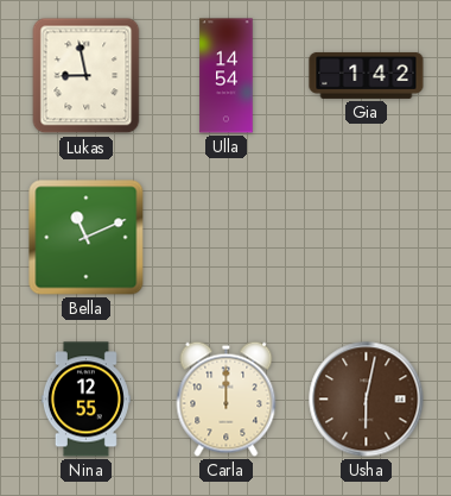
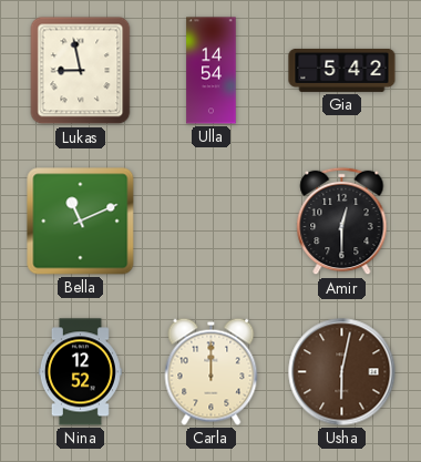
Gia: 1:42 -> 5:42 (342, 70)
Amir: none -> 12:30 (342, 222)
Nina: 12:55 -> 12:52 (80, 372)
